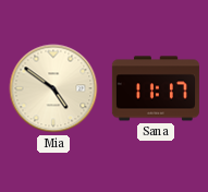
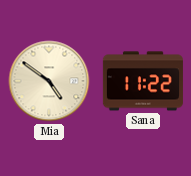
Sana: 11:17 -> 11:22 (143, 81)
